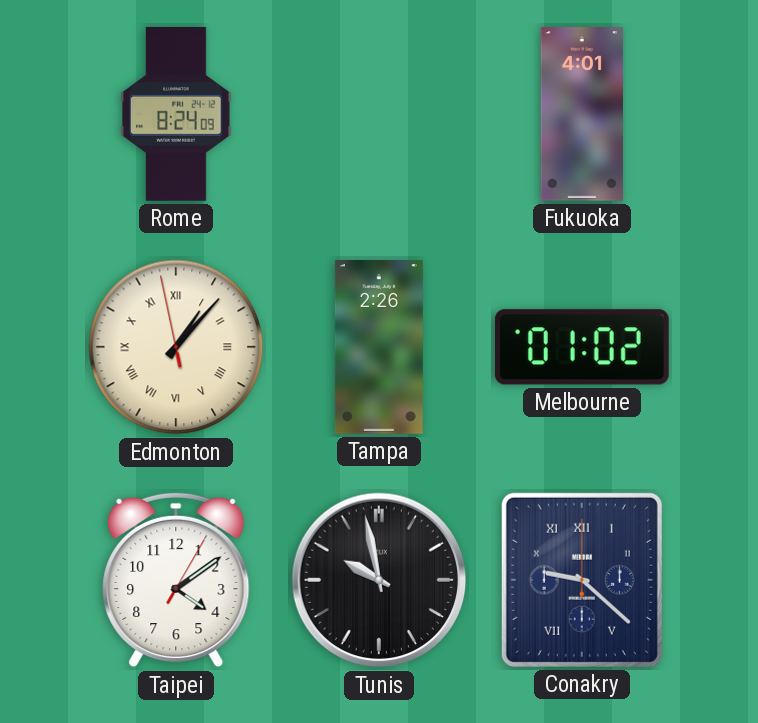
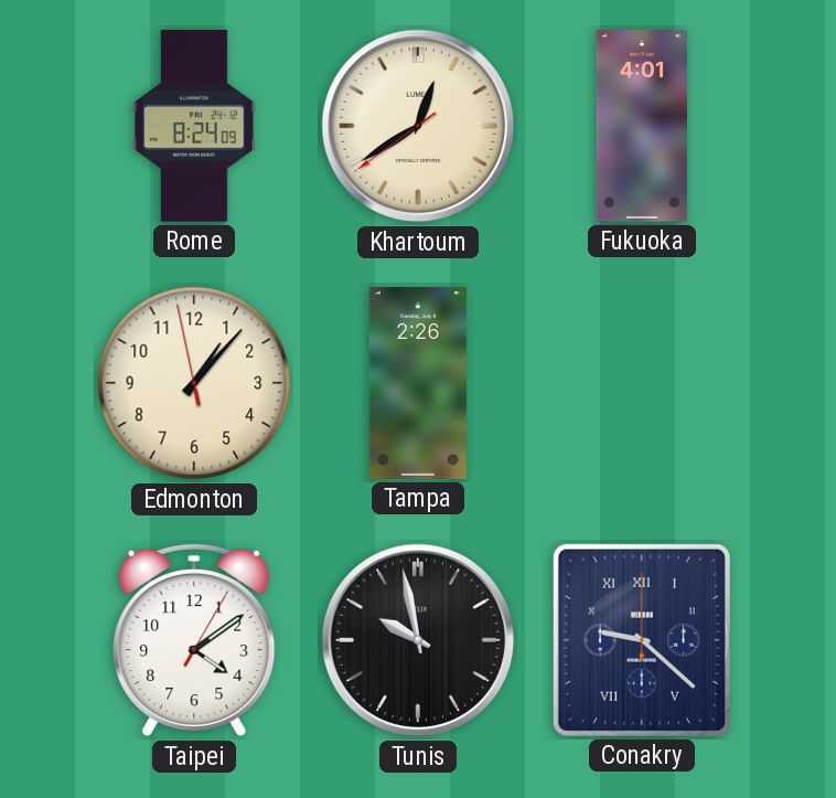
Khartoum: none -> 12:39 (418, 126)
Edmonton numerals: Roman -> Arabic (194, 383)
Melbourne: 01:02 -> none (582, 347)
